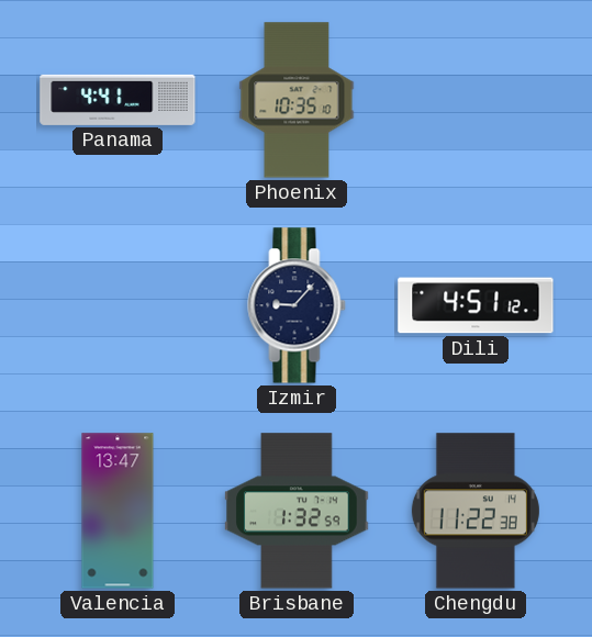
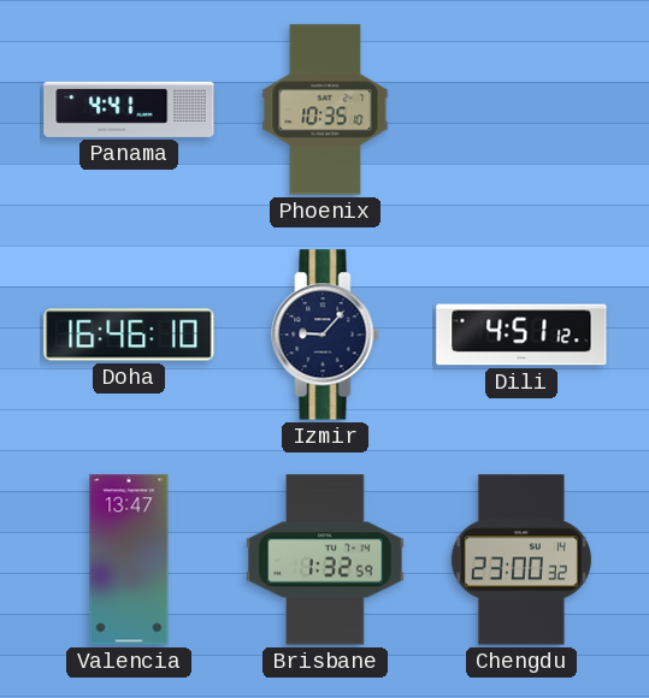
Doha: none -> 16:46 (129, 335)
Chengdu: 11:22 -> 23:00 (521, 560)
